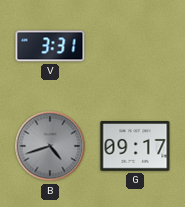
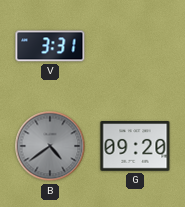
B: 4:42 -> 4:39 (50, 146)
G: 09:17 -> 09:20 (135, 146)
